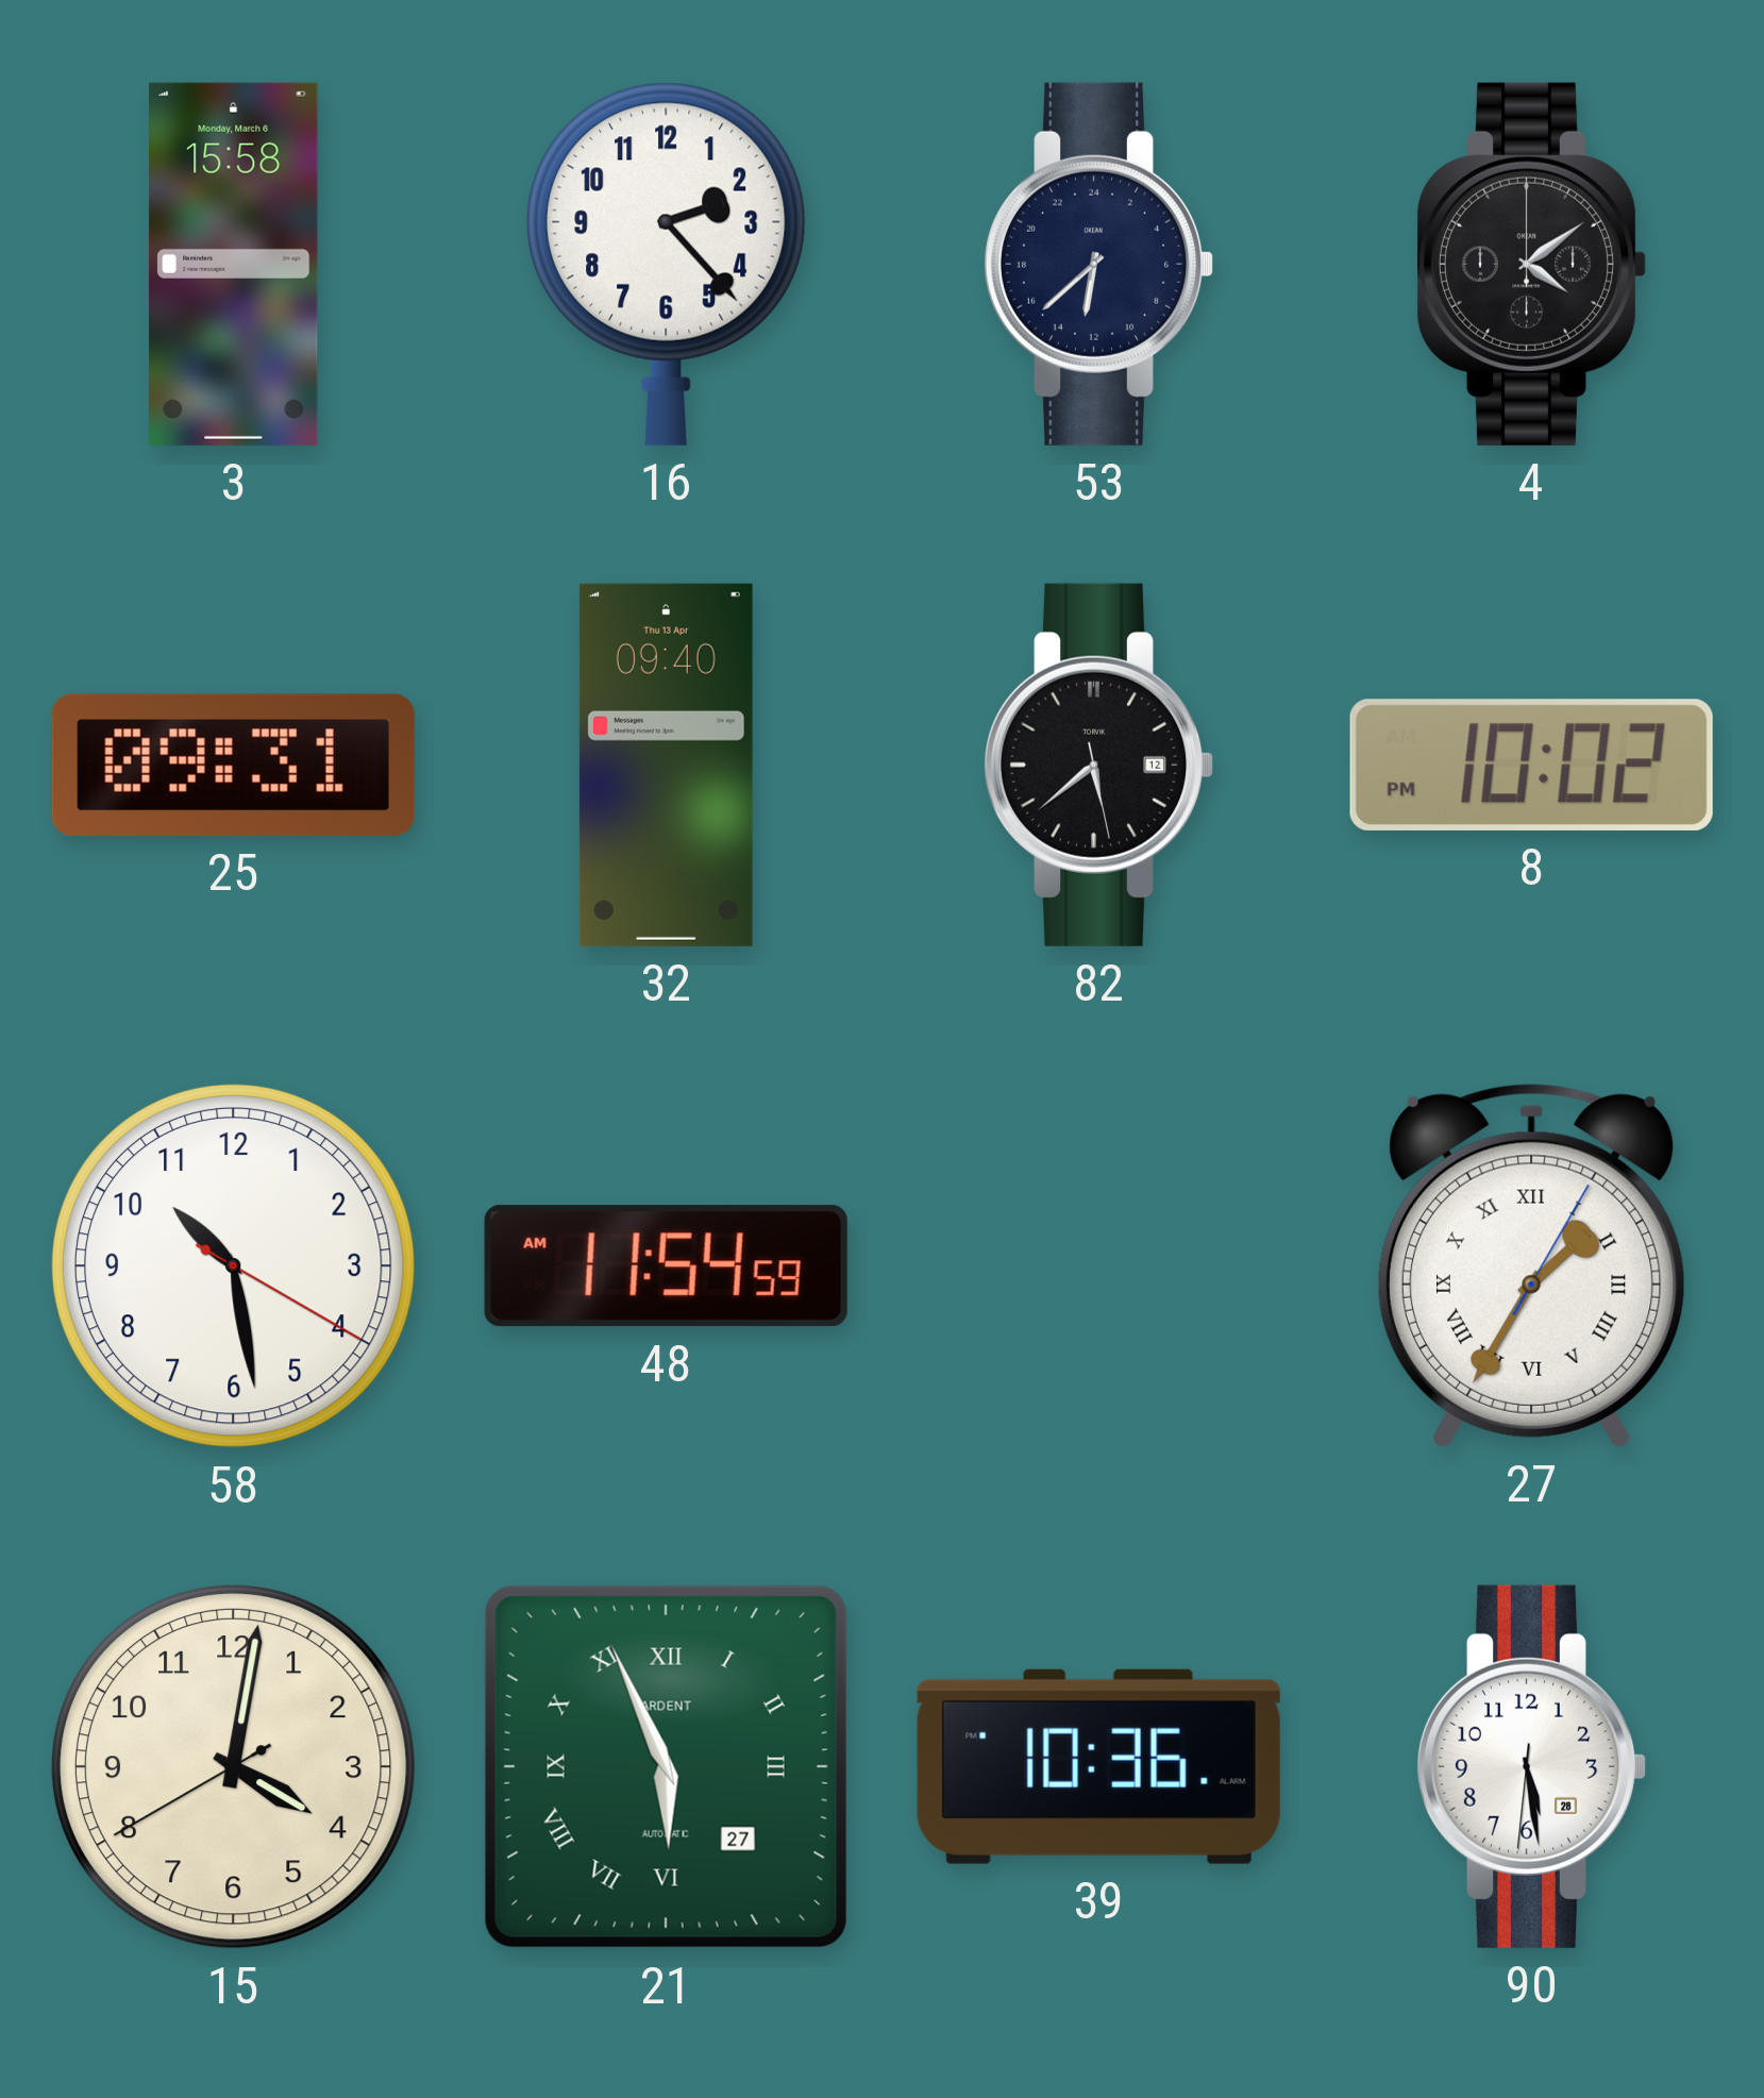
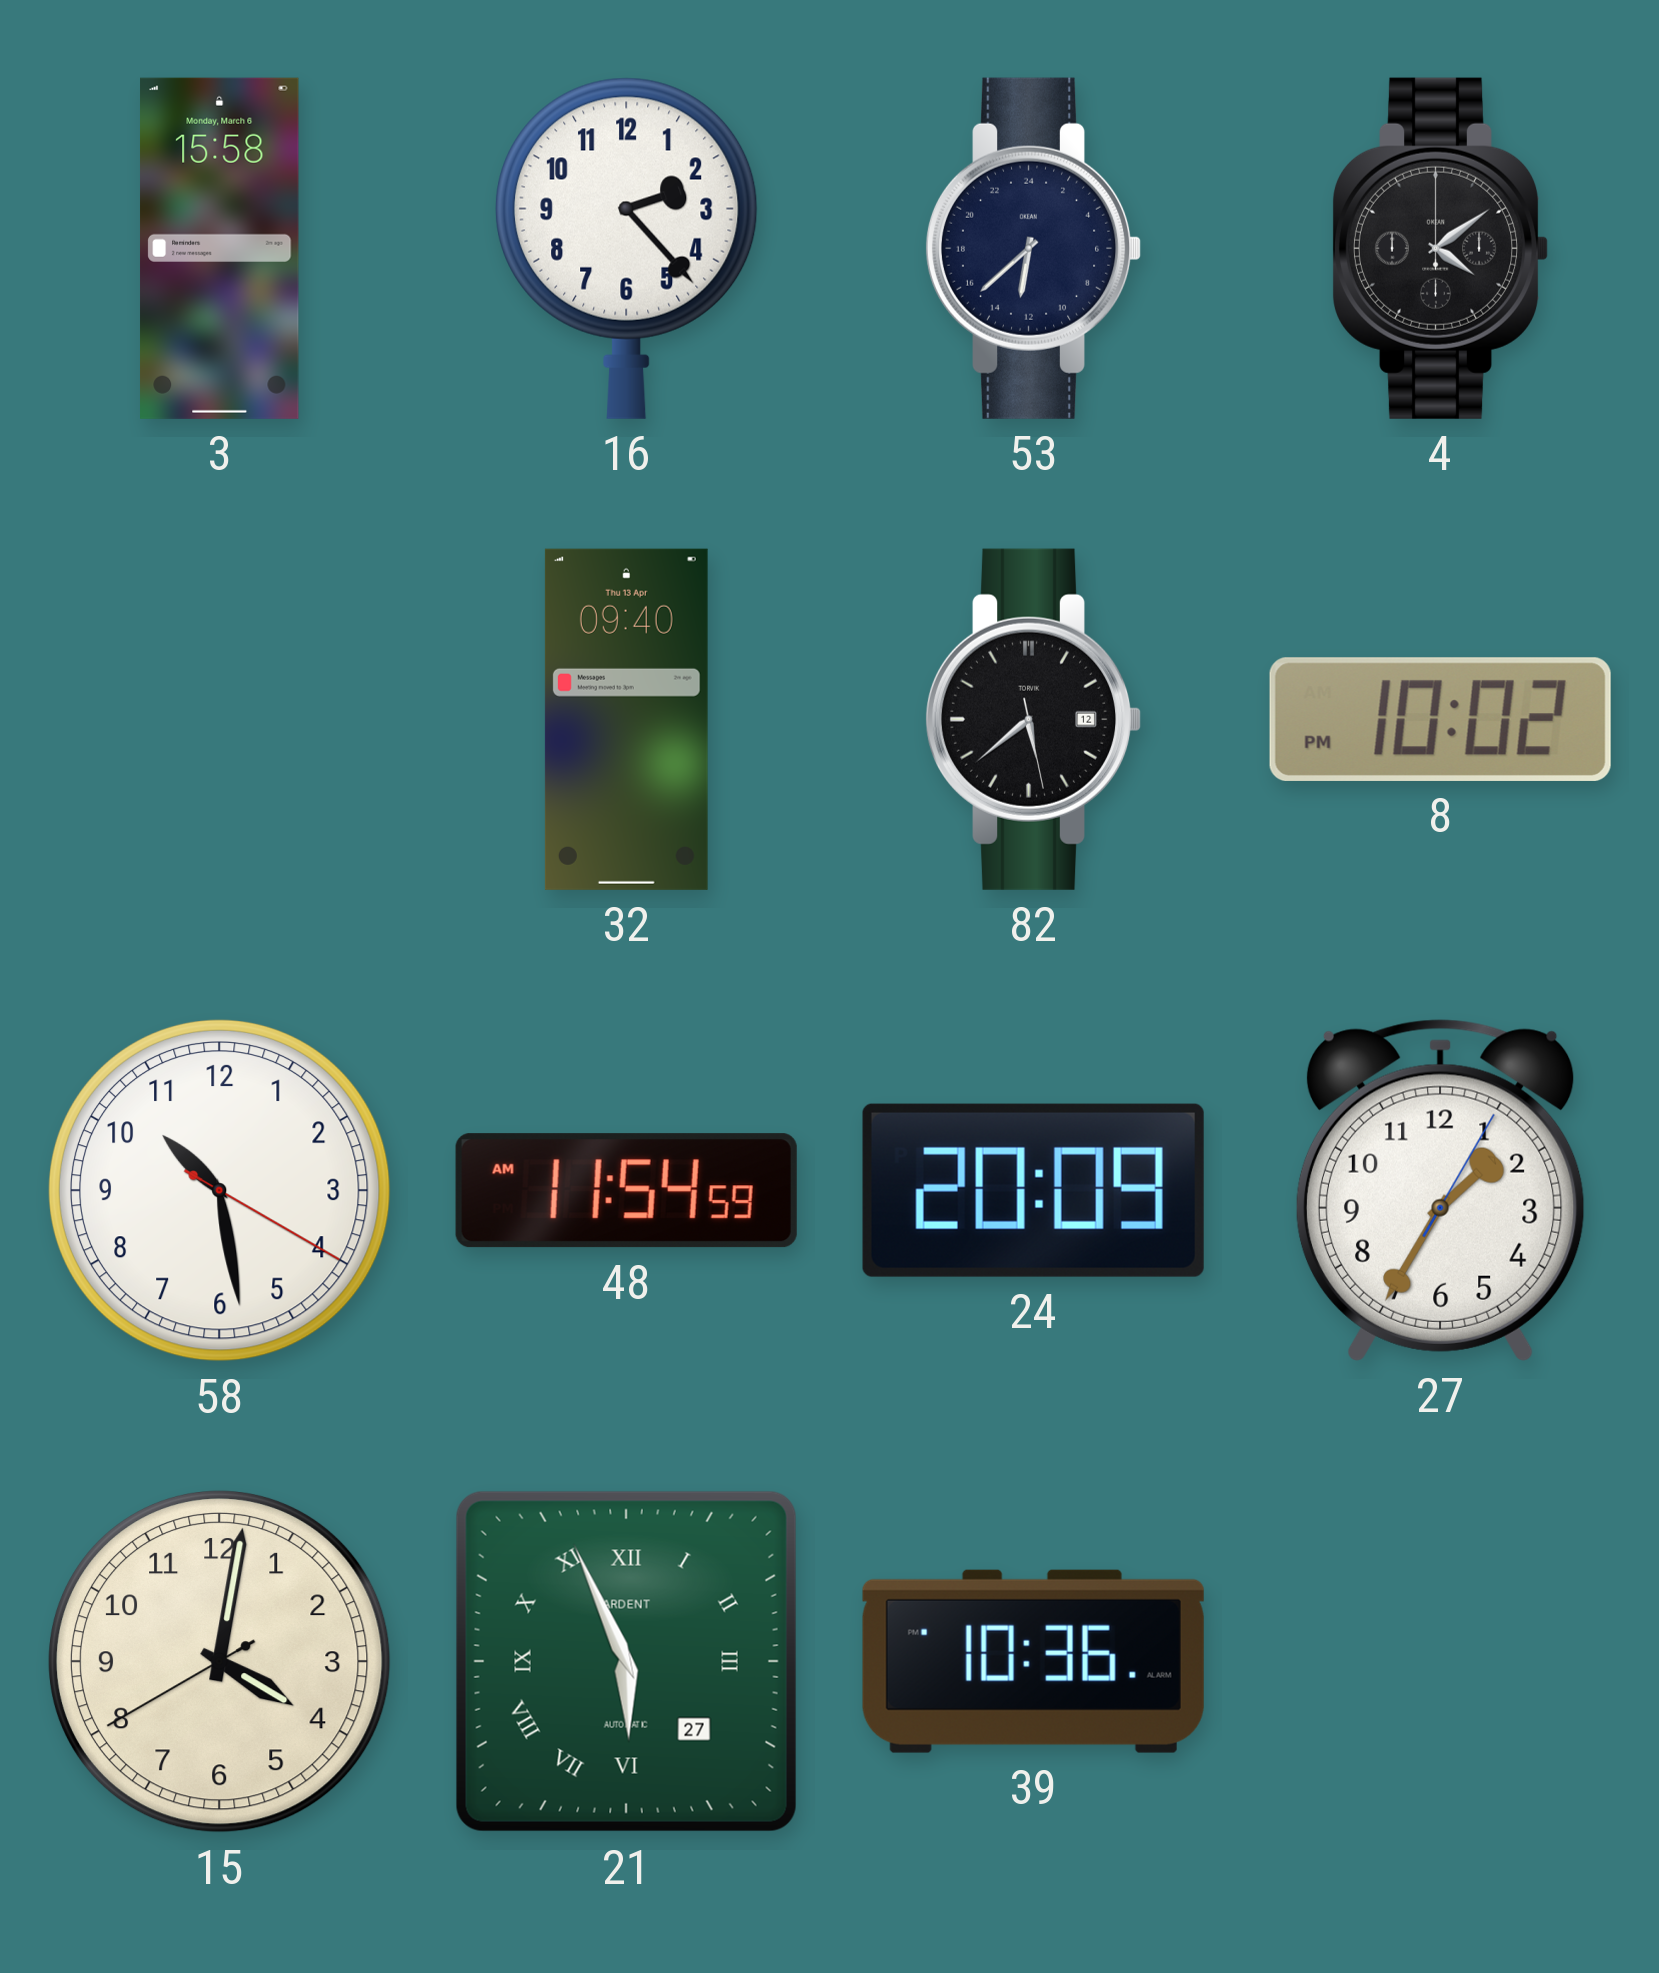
25: 09:31 -> none (233, 765)
24: none -> 20:09 (1033, 1190)
27 numerals: Roman -> Arabic (1440, 1190)
90: 5:28 -> none (1531, 1766)
